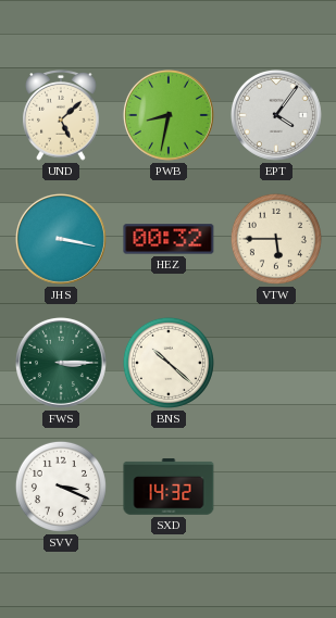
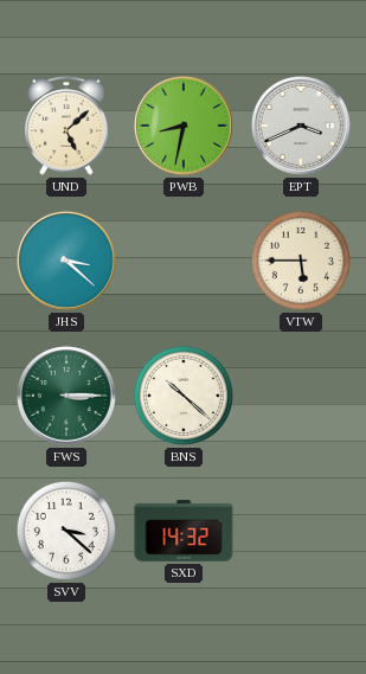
EPT: 4:06 -> 3:41 (301, 126)
JHS: 3:17 -> 3:22 (66, 261)
HEZ: 00:32 -> none (169, 239)
SVV: 3:19 -> 3:22 (66, 531)
